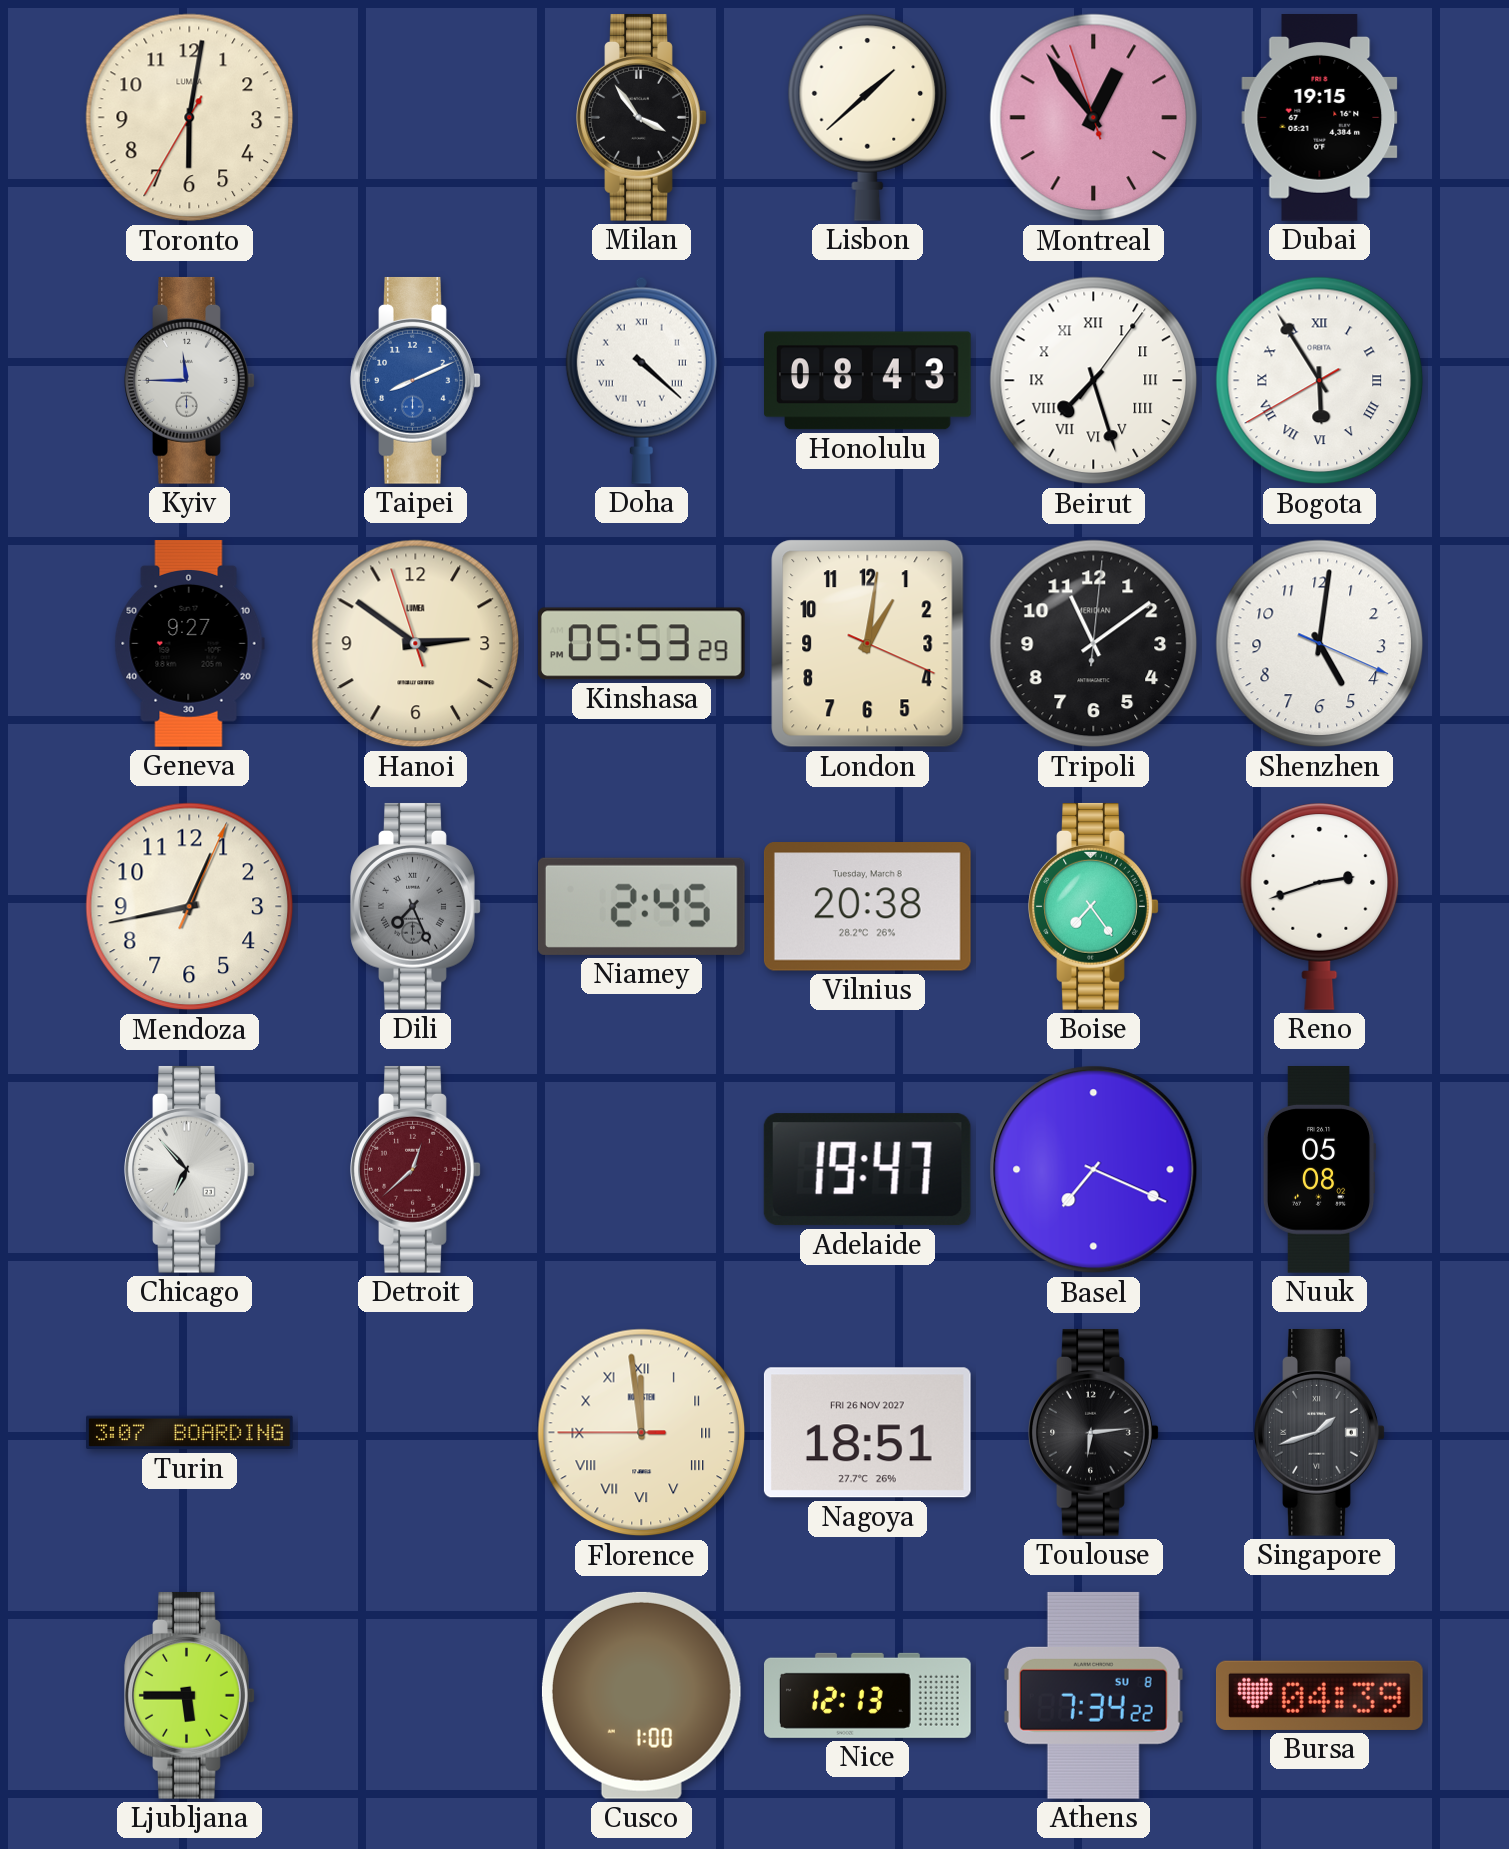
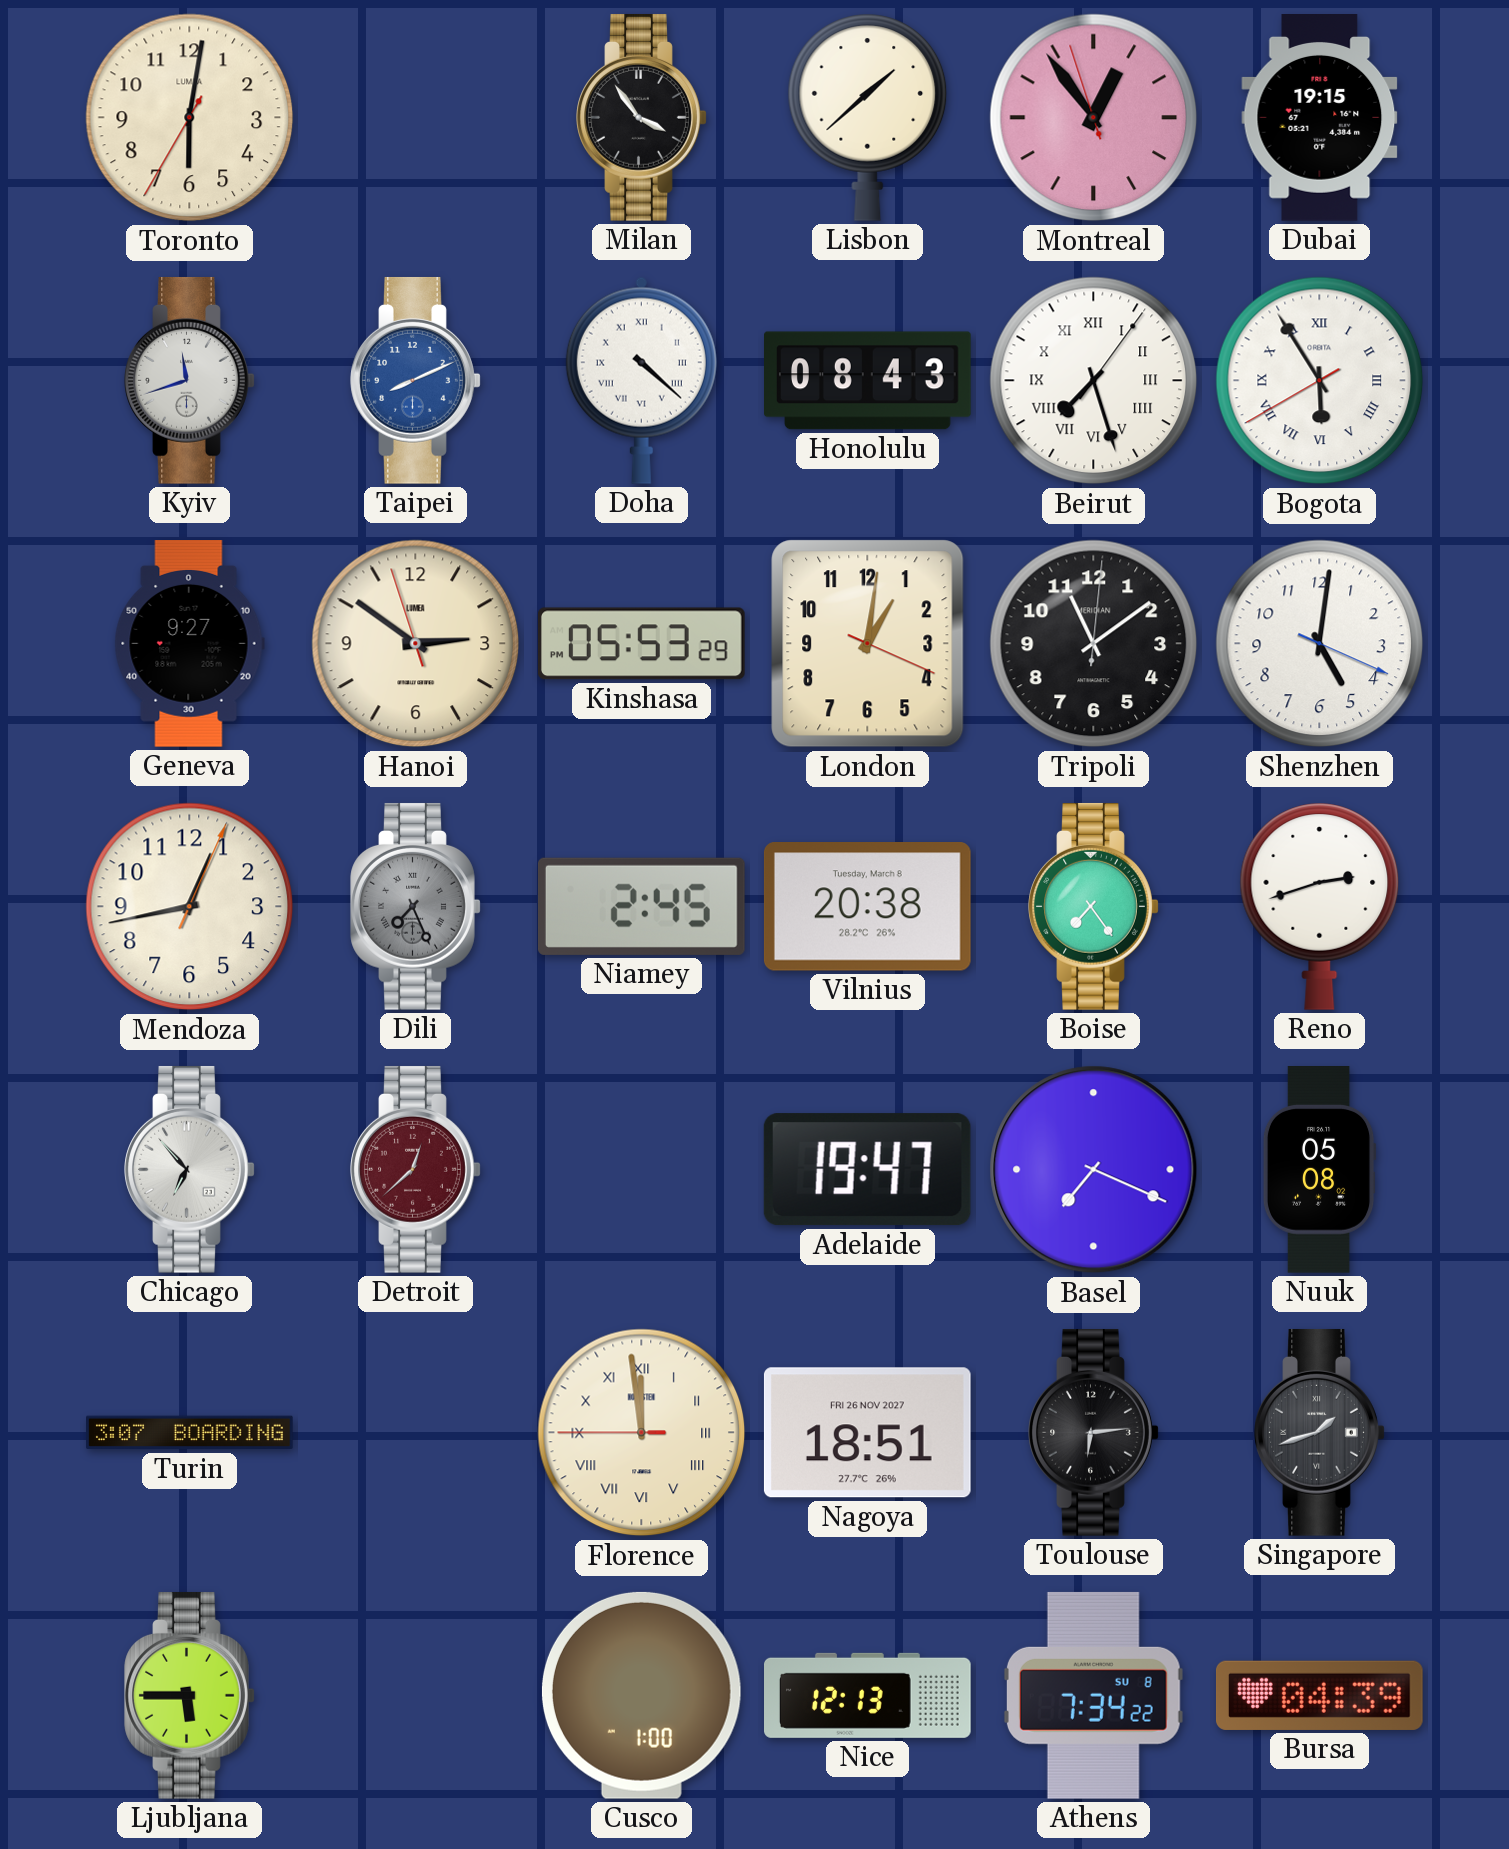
Kyiv: 11:45 -> 11:42 (190, 380)
